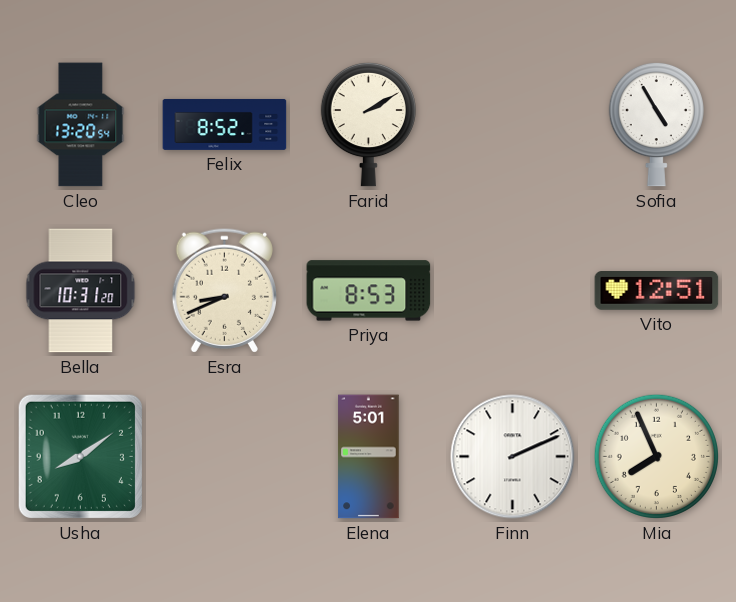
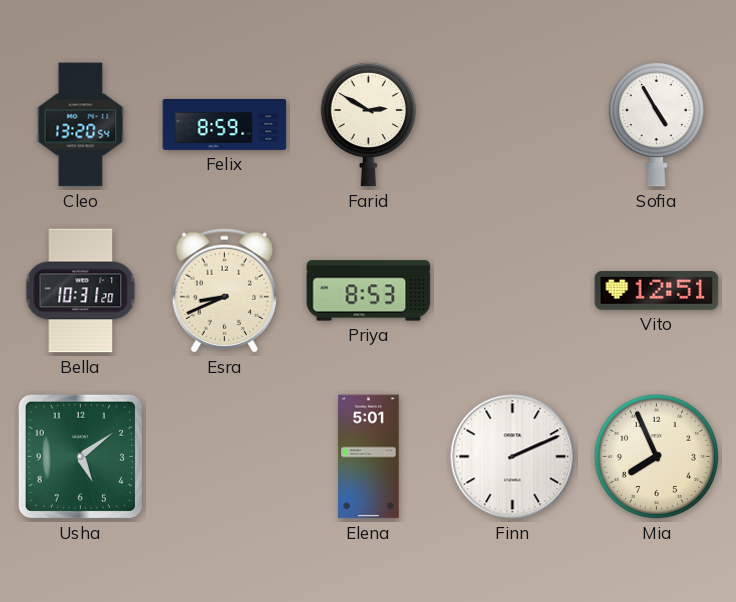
Felix: 8:52 -> 8:59 (225, 125)
Farid: 2:10 -> 2:50 (368, 124)
Usha: 8:09 -> 5:09 (80, 456)
